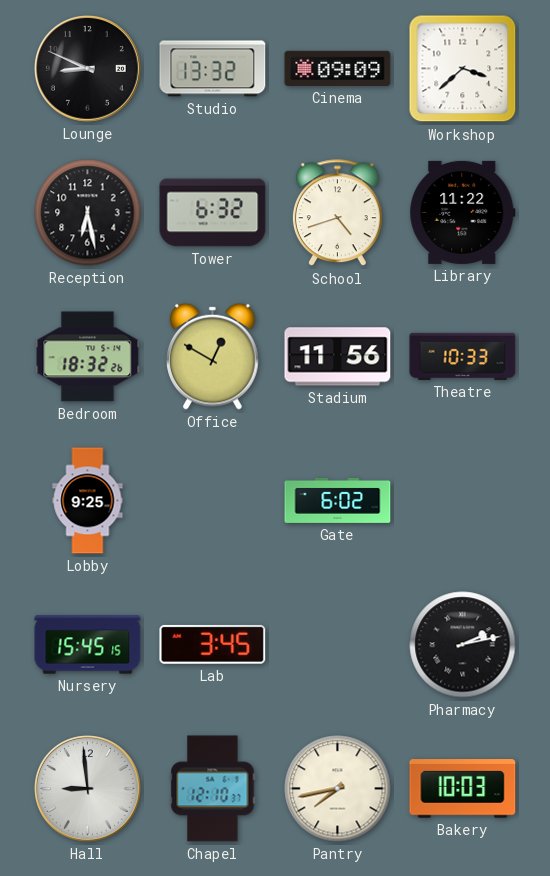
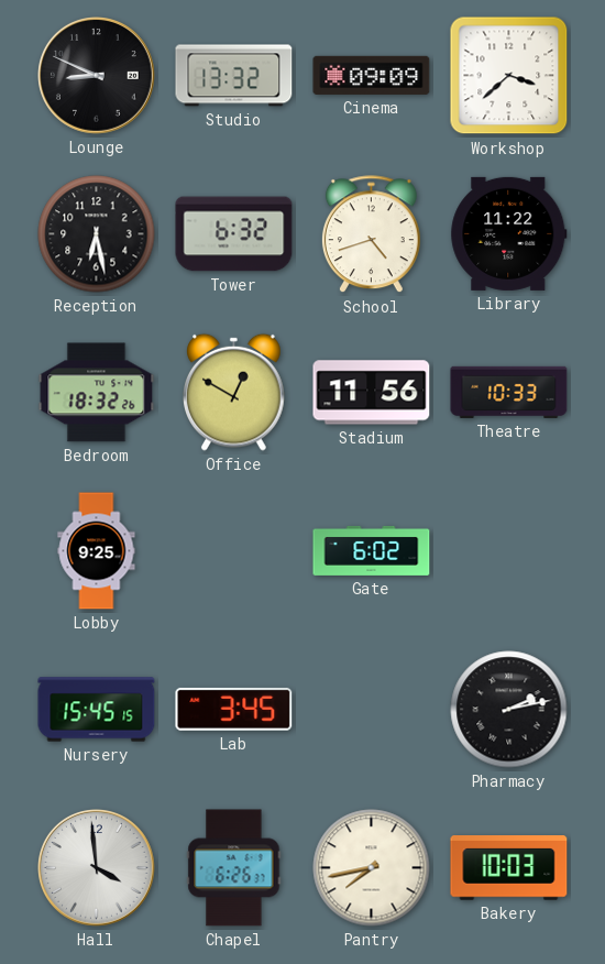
Hall: 8:59 -> 3:59 (97, 868)
Chapel: 12:10 -> 6:26 (234, 868)
